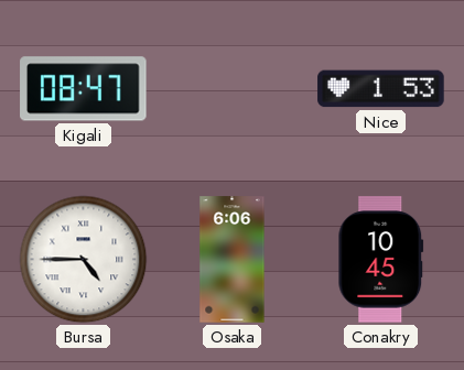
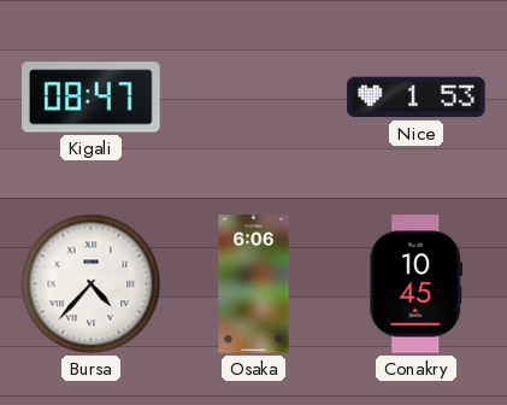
Bursa: 4:45 -> 4:37 (92, 284)
